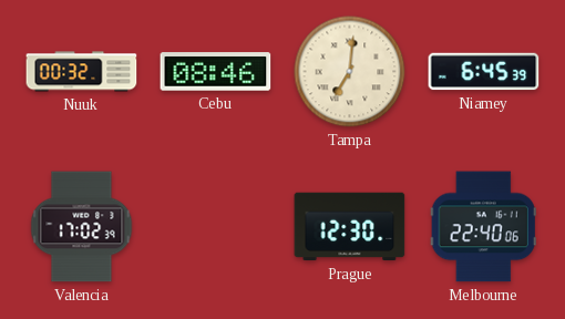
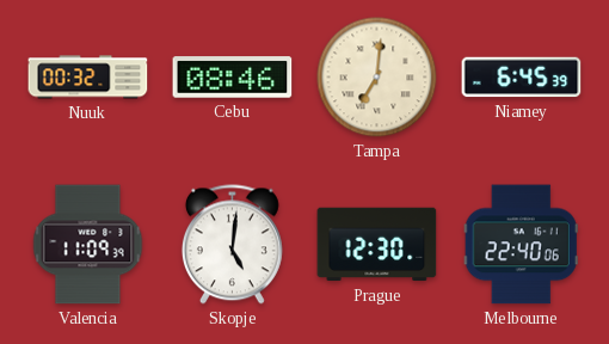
Valencia: 17:02 -> 11:09 (88, 245)
Skopje: none -> 5:01 (232, 245)
